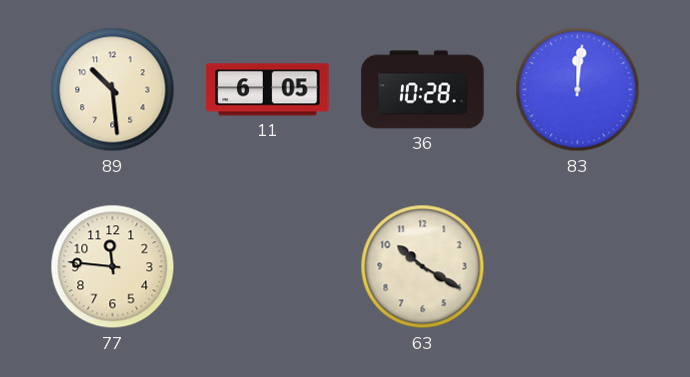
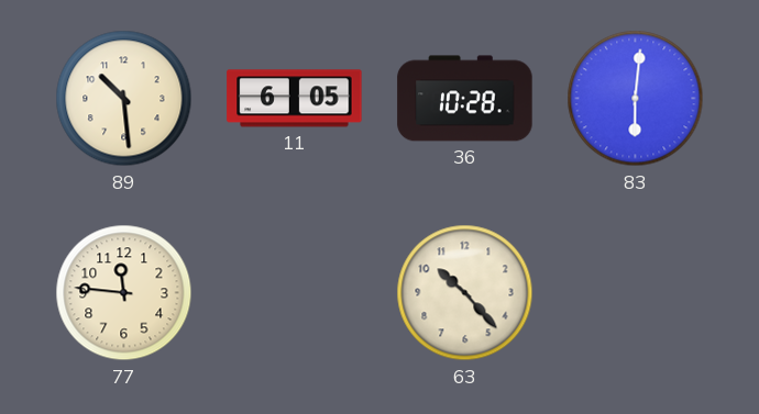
83: 12:01 -> 6:01 (636, 99)
63: 10:20 -> 10:23 (465, 293)
